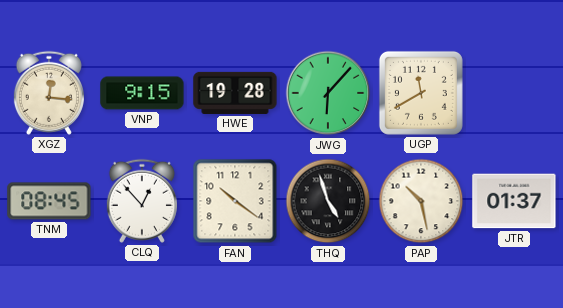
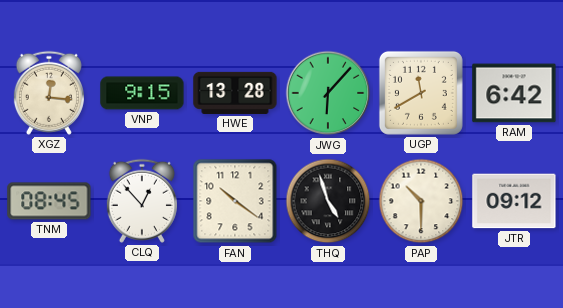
HWE: 19:28 -> 13:28 (235, 93)
RAM: none -> 6:42 (514, 93)
PAP: 10:28 -> 10:30 (421, 201)
JTR: 01:37 -> 09:12 (514, 201)
